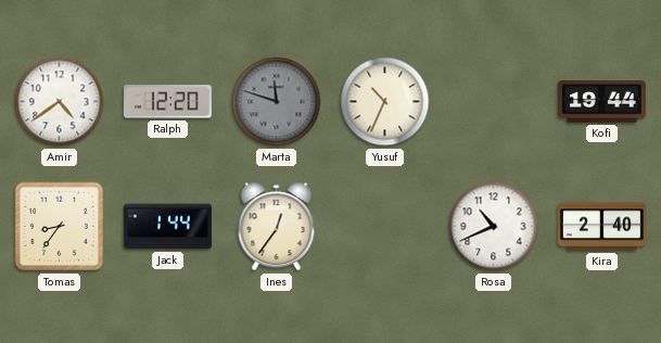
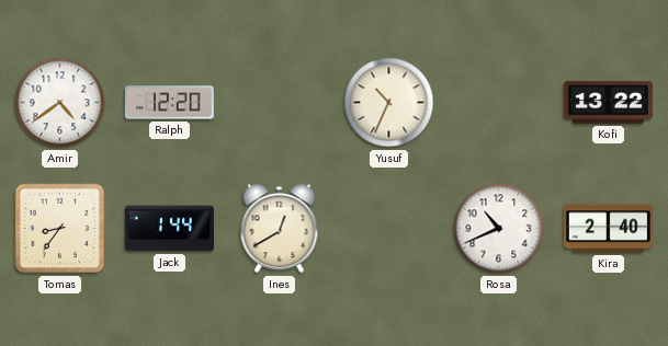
Marta: 11:48 -> none (277, 102)
Kofi: 19:44 -> 13:22 (608, 103)
Ines: 12:36 -> 12:40 (280, 229)
